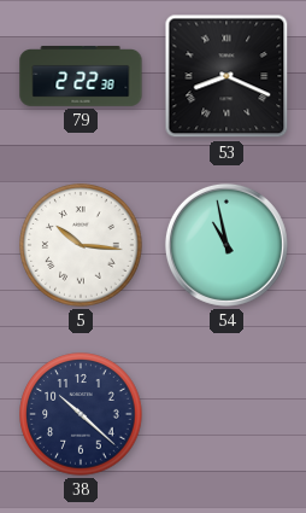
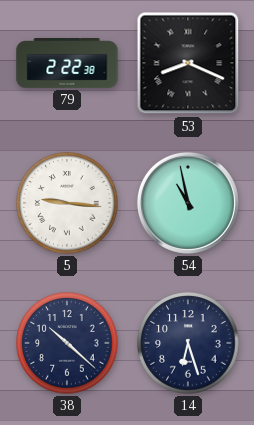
5: 10:16 -> 9:16 (67, 203)
14: none -> 6:27 (188, 343)
